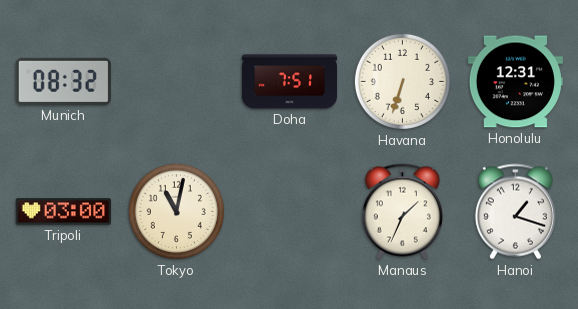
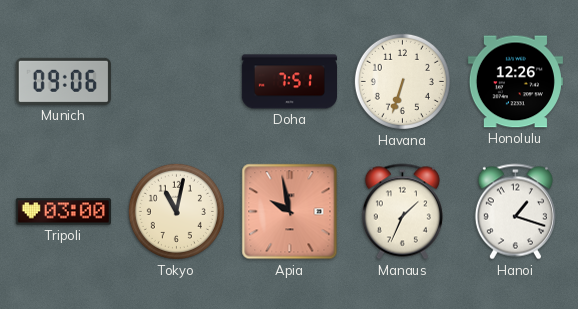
Munich: 08:32 -> 09:06 (63, 81)
Honolulu: 12:31 -> 12:26 (515, 82)
Apia: none -> 9:58 (290, 212)
